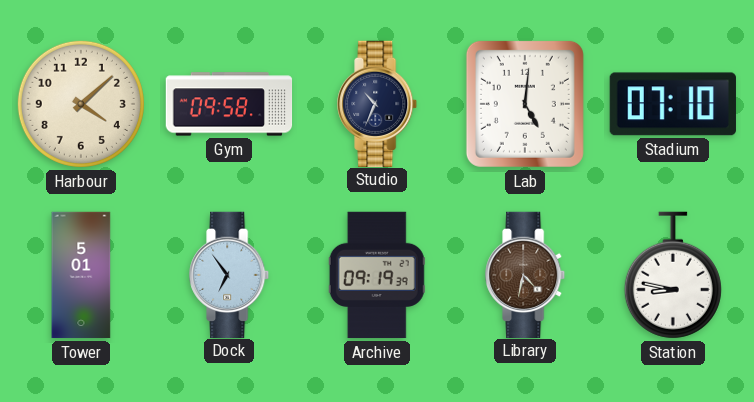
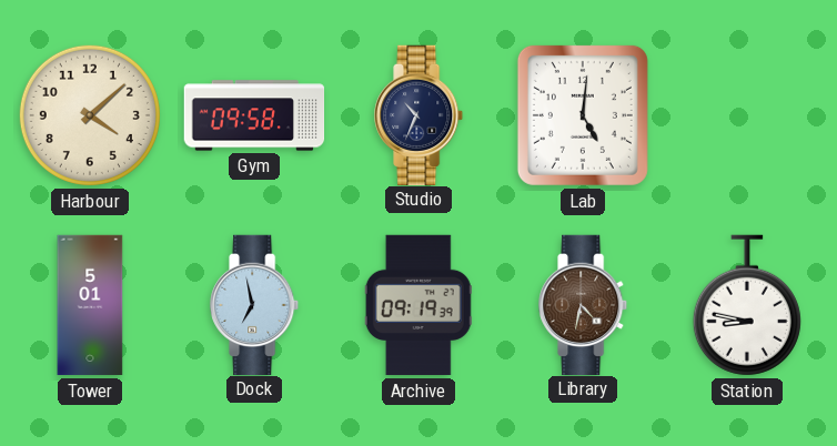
Stadium: 07:10 -> none (673, 104)
Dock: 6:54 -> 6:58 (255, 304)
